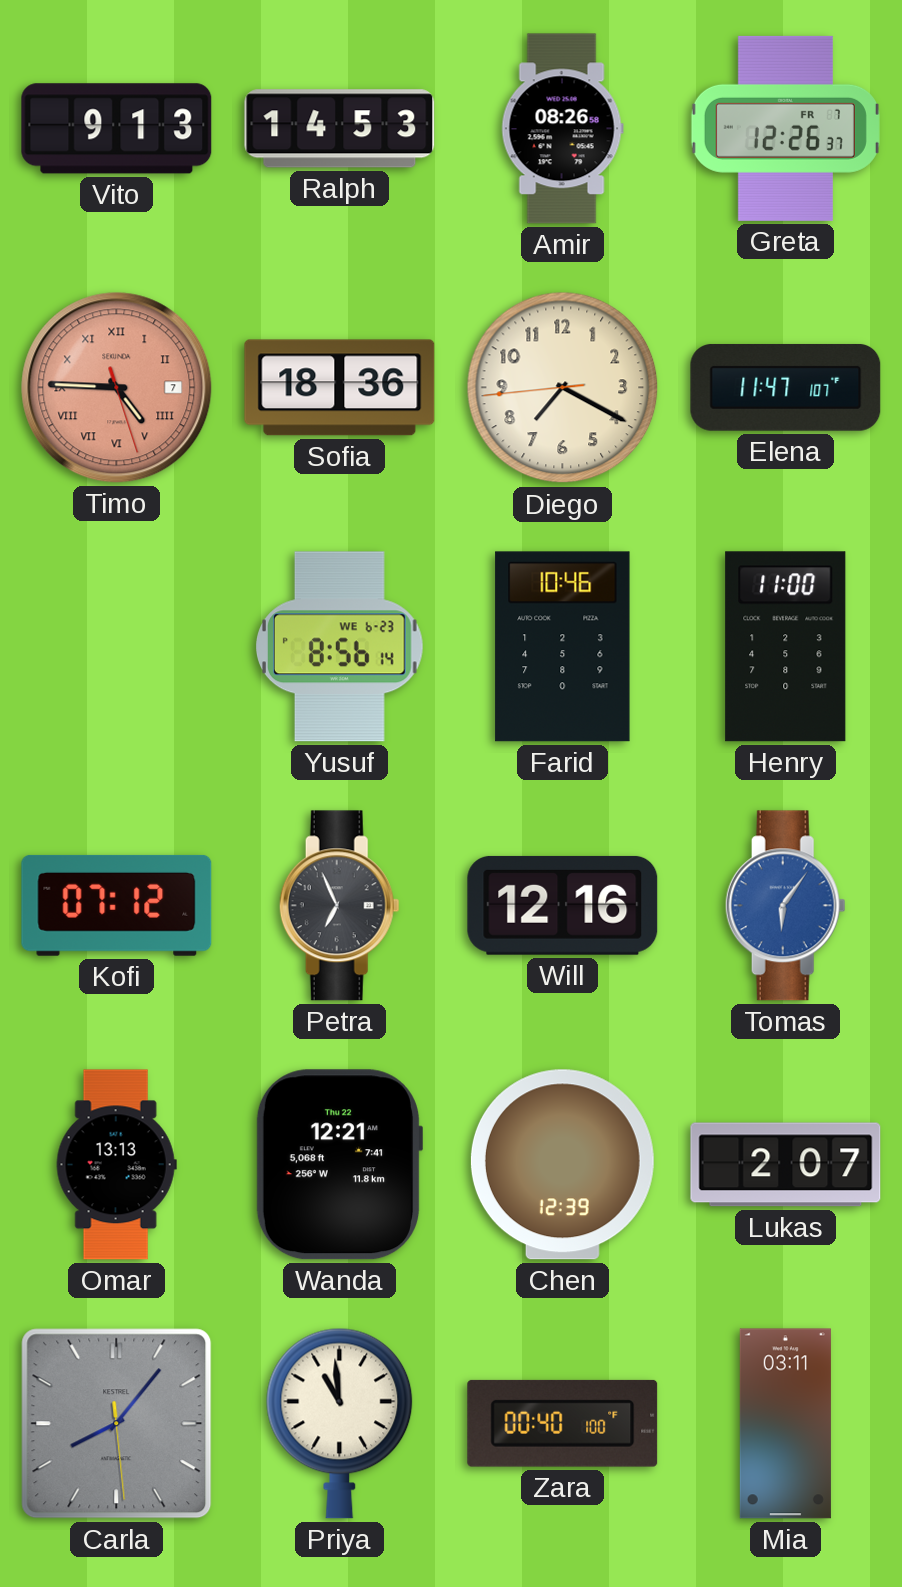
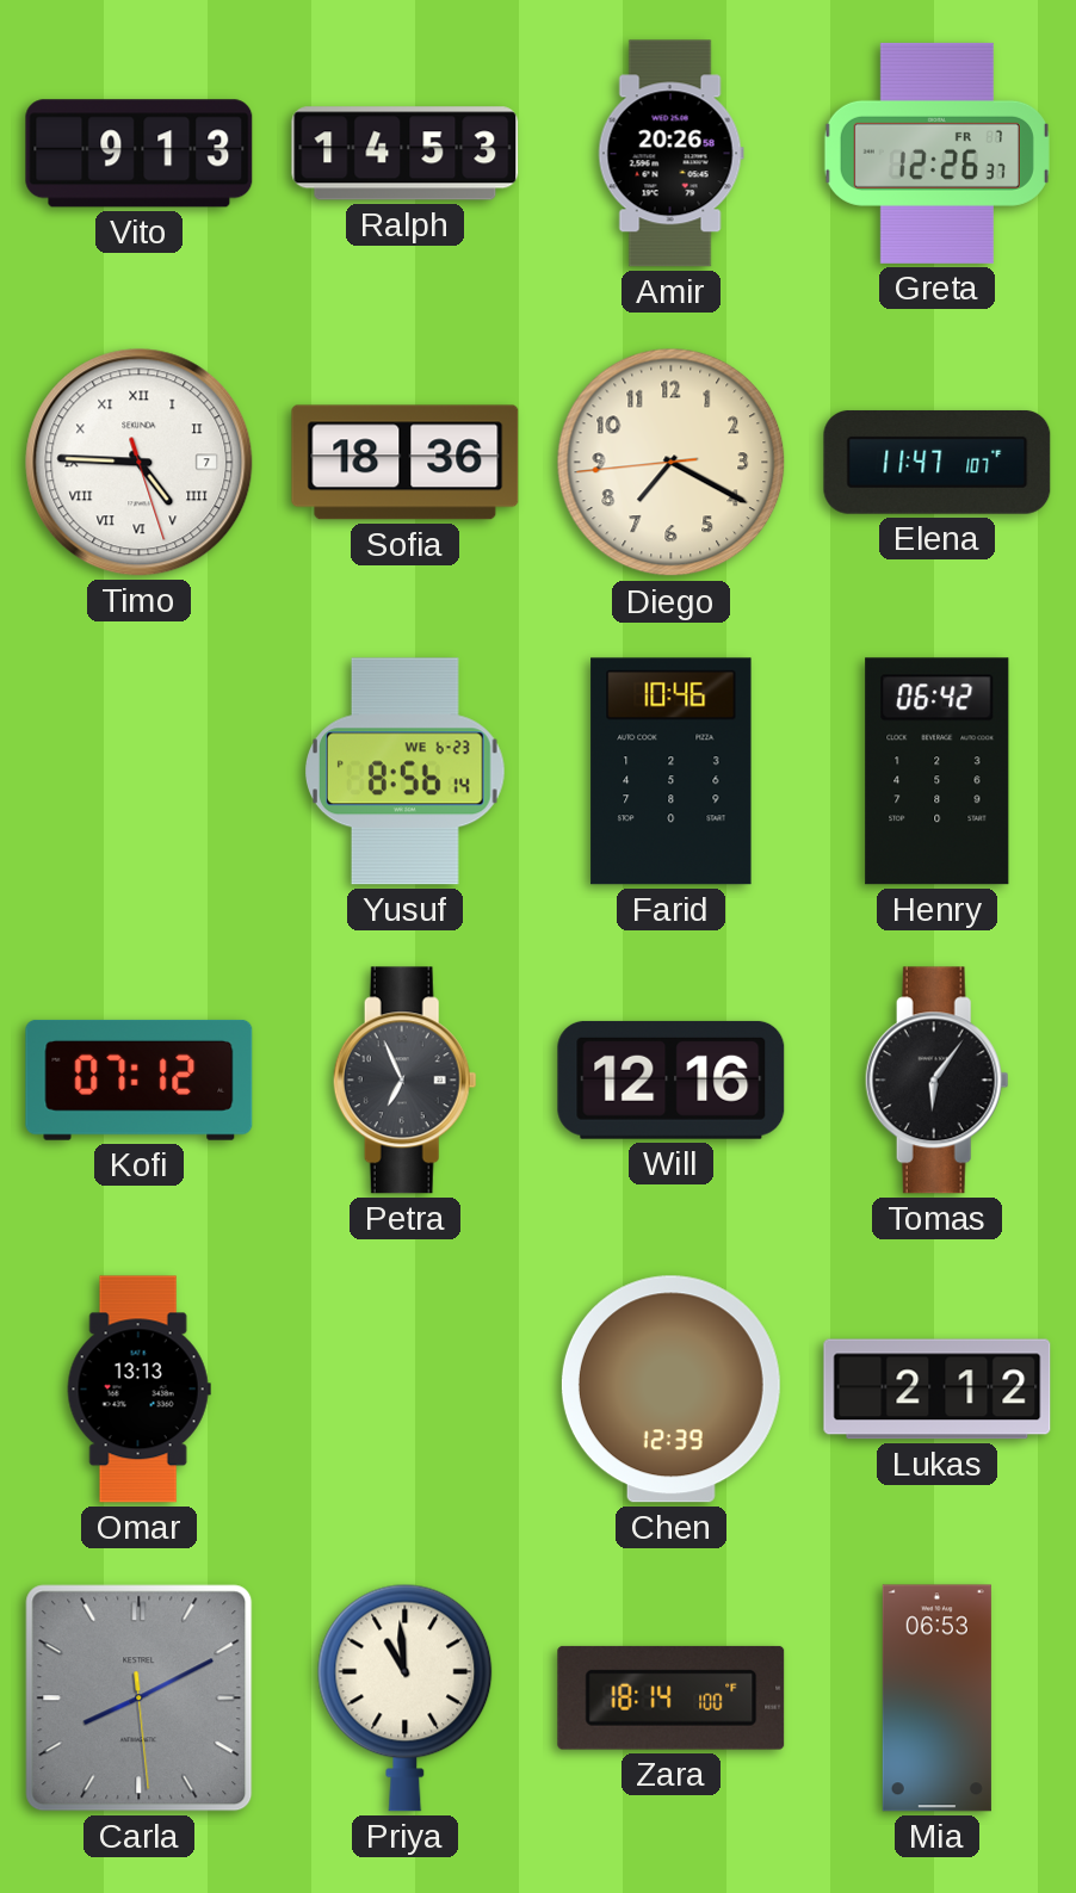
Amir: 08:26 -> 20:26 (670, 154)
Timo dial: salmon -> white (140, 463)
Henry: 11:00 -> 06:42 (938, 772)
Tomas dial: blue -> black (936, 1081)
Wanda: 12:21 -> none (338, 1165)
Lukas: 2:07 -> 2:12 (938, 1390)
Carla: 8:06 -> 8:10 (140, 1699)
Zara: 00:40 -> 18:14 (672, 1697)
Mia: 03:11 -> 06:53 (936, 1699)
